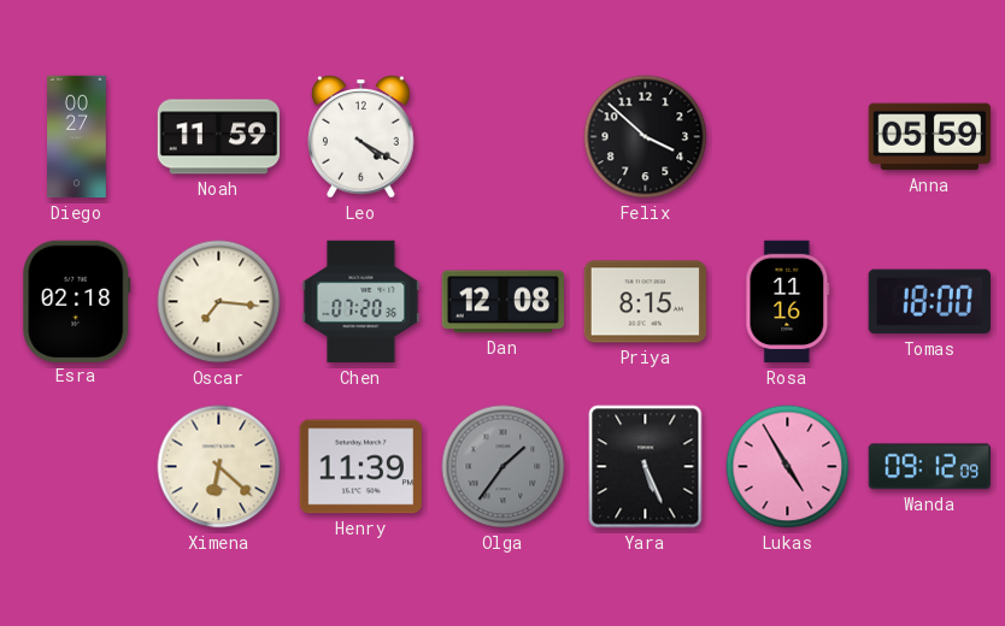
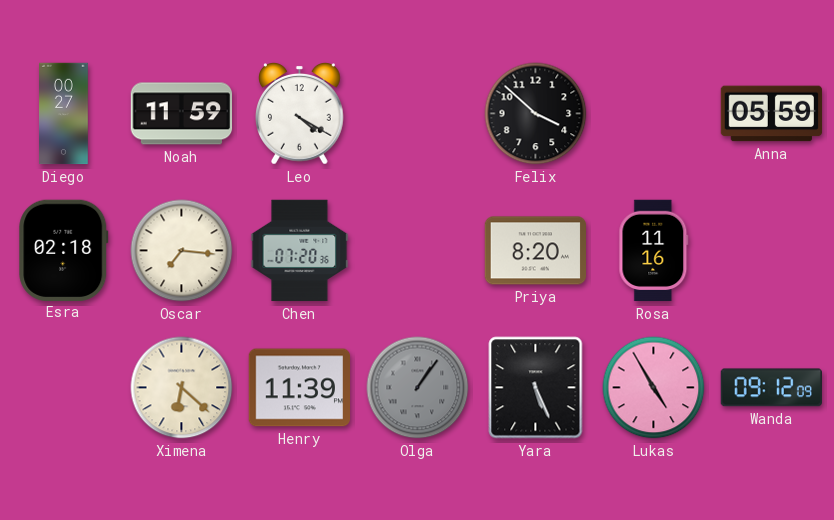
Dan: 12:08 -> none (502, 302)
Priya: 8:15 -> 8:20 (536, 251)
Tomas: 18:00 -> none (929, 302)
Olga: 1:36 -> 1:06 (418, 388)
